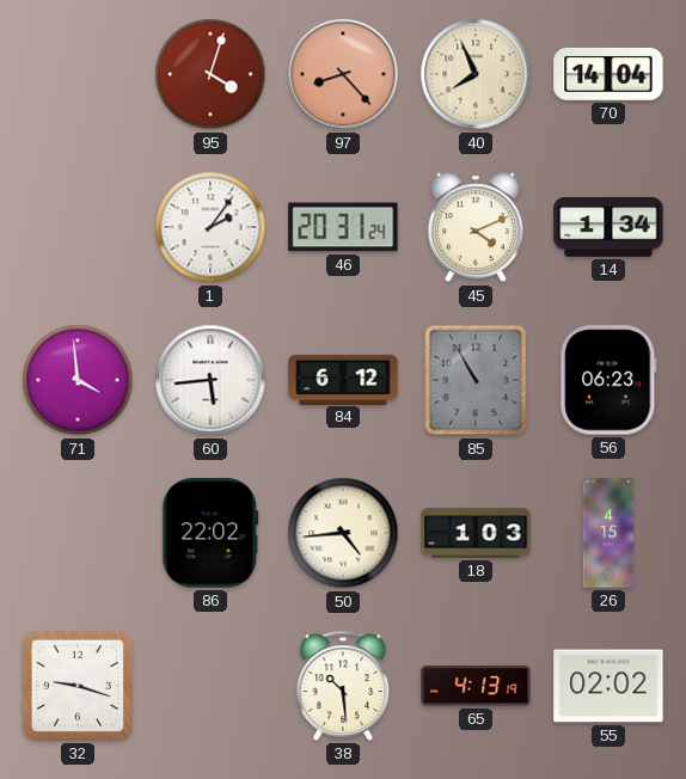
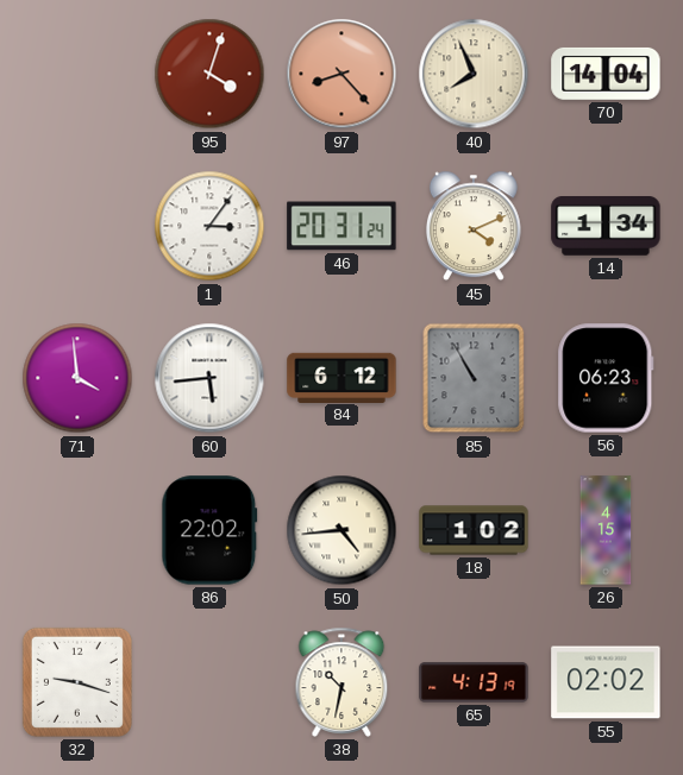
1: 2:06 -> 3:06 (209, 226)
18: 1:03 -> 1:02 (474, 530)
38: 10:29 -> 10:32 (342, 682)
